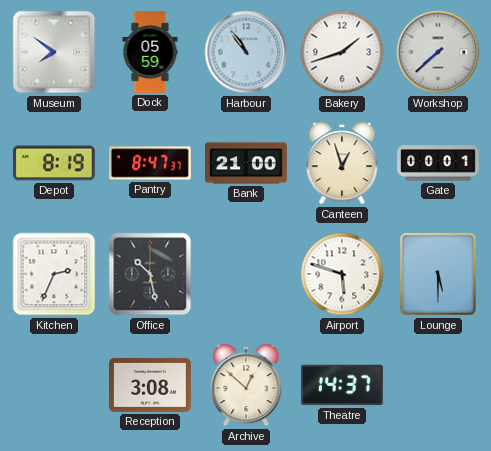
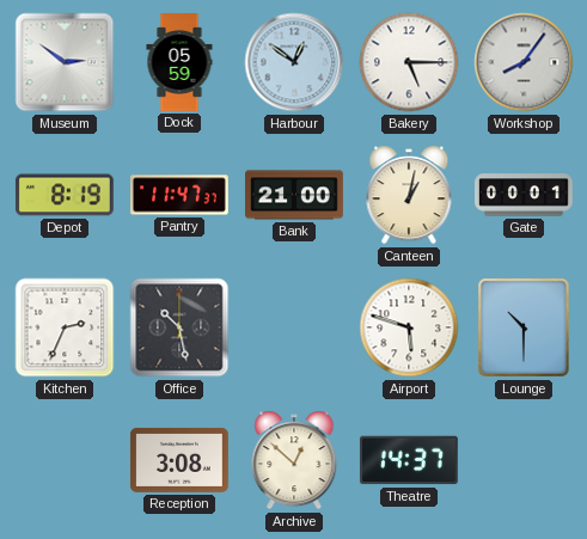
Museum: 7:51 -> 2:51 (65, 62)
Harbour: 10:54 -> 12:51 (294, 62)
Bakery: 1:42 -> 5:15 (409, 62)
Workshop: 7:38 -> 8:06 (524, 62)
Pantry: 8:47 -> 11:47 (181, 195)
Canteen: 12:57 -> 1:02 (409, 195)
Lounge: 5:30 -> 10:30 (525, 329)
